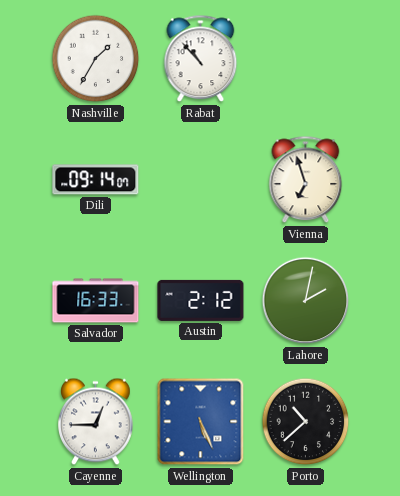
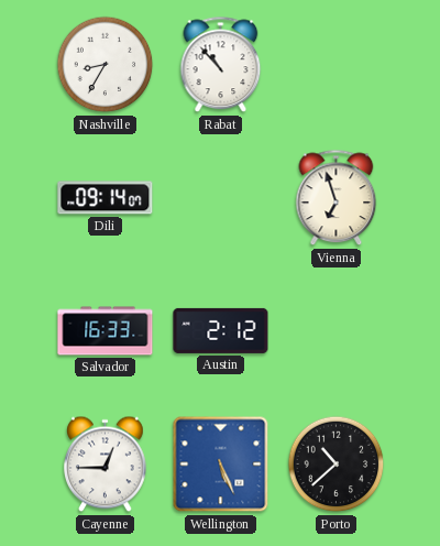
Nashville: 1:35 -> 8:35 (106, 65)
Lahore: 2:02 -> none (306, 301)
